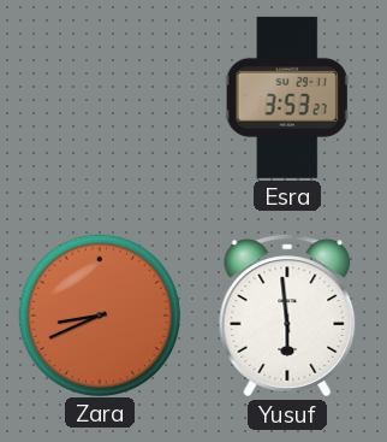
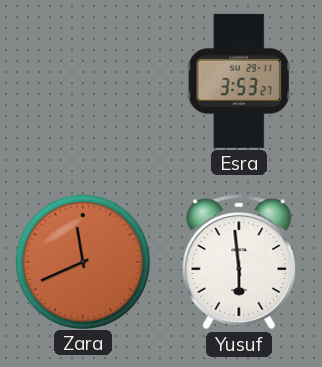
Zara: 8:41 -> 11:41 (82, 261)
